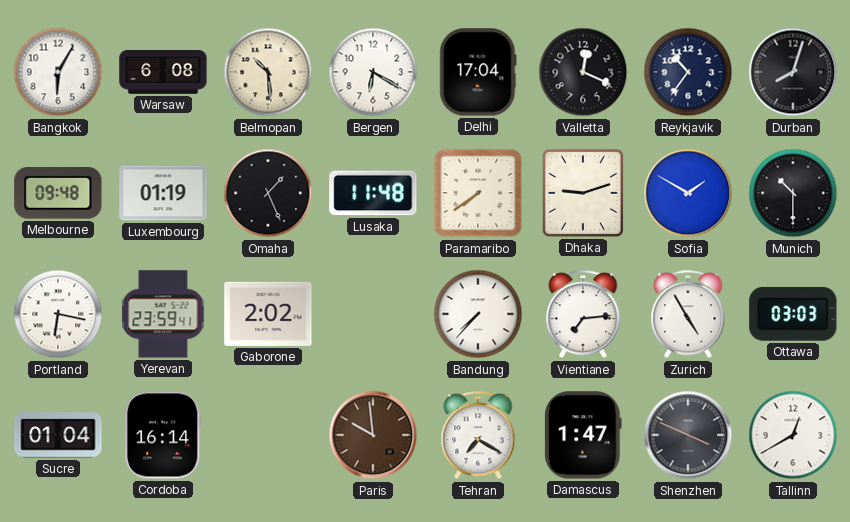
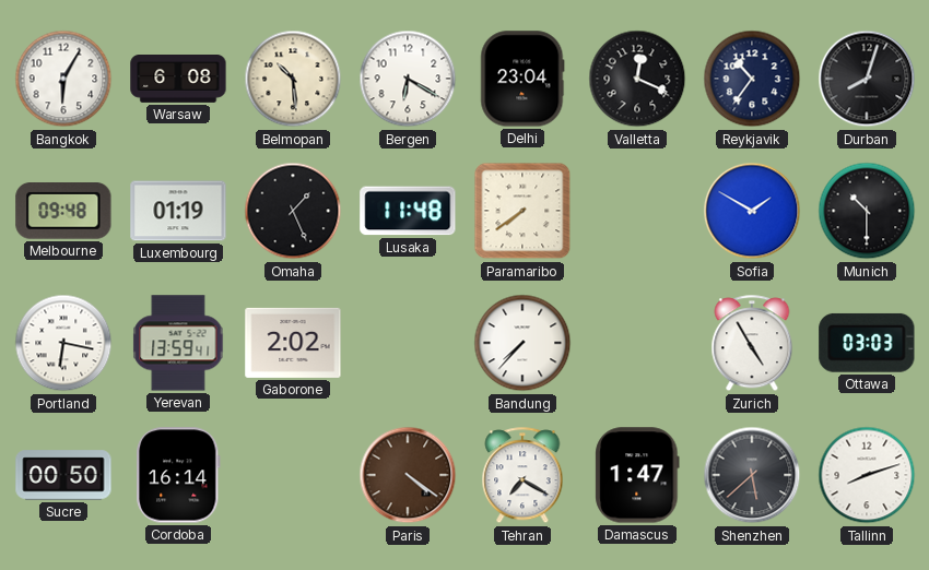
Delhi: 17:04 -> 23:04 (522, 79)
Dhaka: 9:12 -> none (583, 193)
Yerevan: 23:59 -> 13:59 (178, 343)
Vientiane: 7:14 -> none (583, 315)
Sucre: 01:04 -> 00:50 (63, 475)
Paris: 9:59 -> 4:21 (408, 475)
Shenzhen: 3:49 -> 5:38 (752, 475)
Tallinn: 12:40 -> 8:12 (867, 475)
